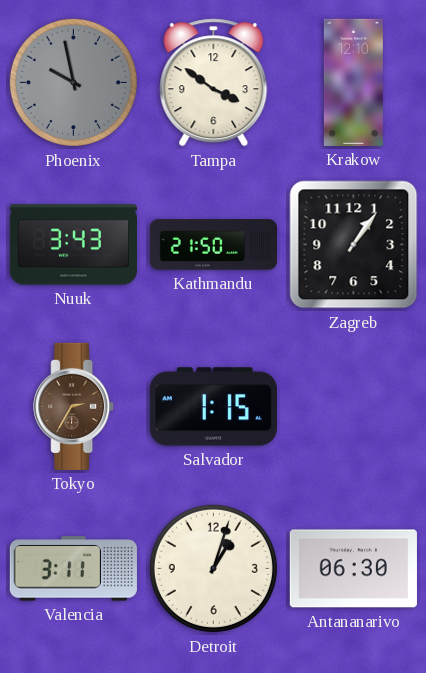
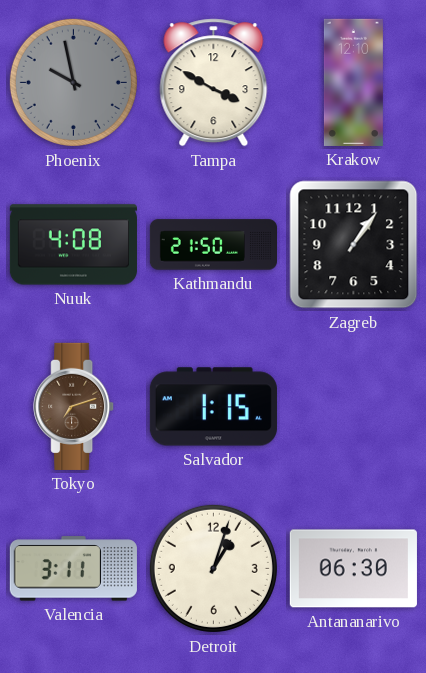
Tampa: 3:51 -> 3:50 (214, 83)
Nuuk: 3:43 -> 4:08 (73, 245)
Tokyo: 2:35 -> 7:12 (74, 406)
